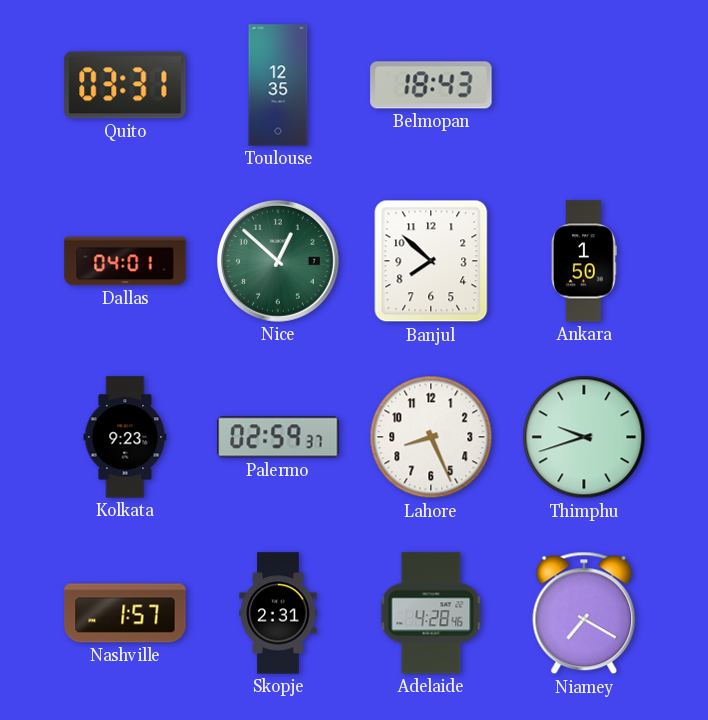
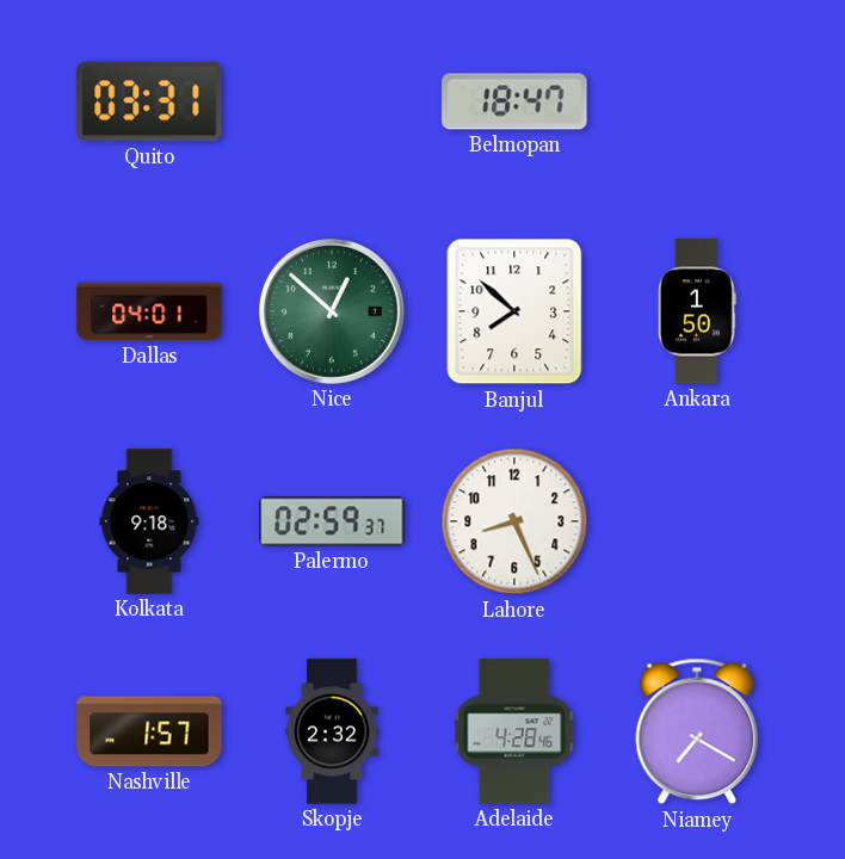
Toulouse: 12:35 -> none (278, 85)
Belmopan: 18:43 -> 18:47 (514, 101)
Kolkata: 9:23 -> 9:18 (149, 521)
Thimphu: 9:42 -> none (584, 437)
Skopje: 2:31 -> 2:32 (332, 731)
